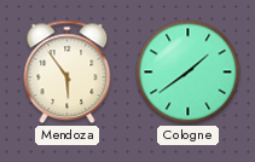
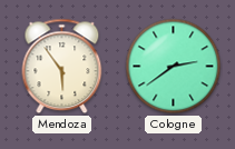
Cologne: 1:39 -> 2:39 (174, 67)
